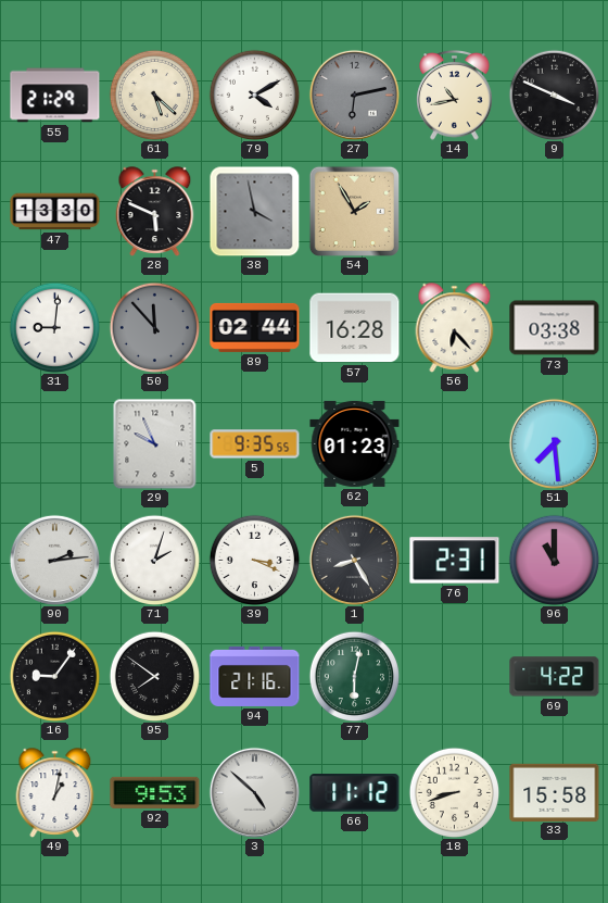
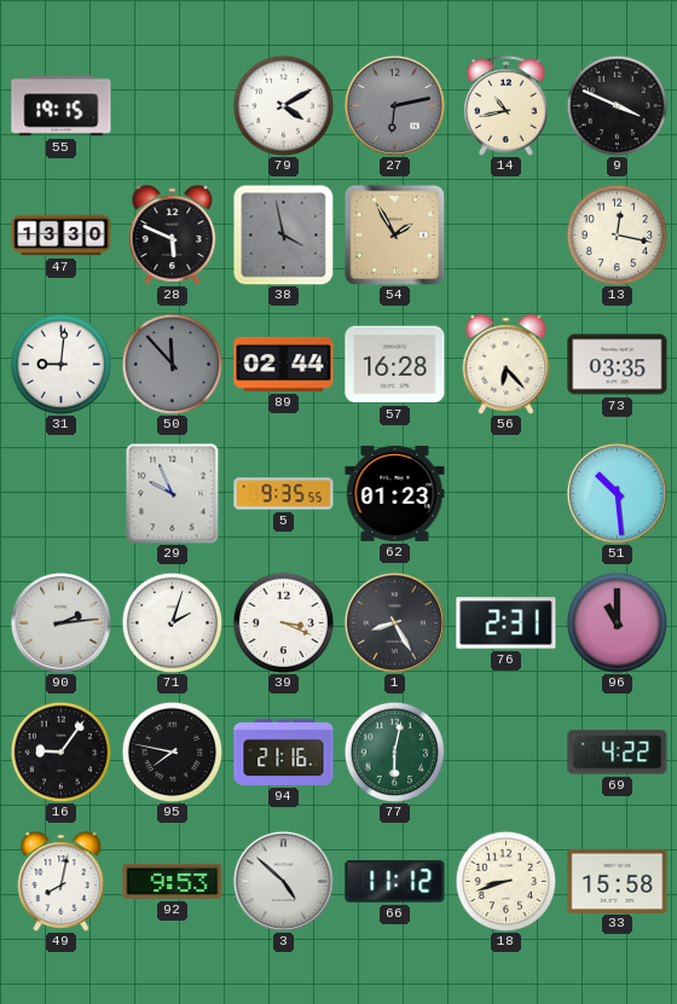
55: 21:29 -> 19:15 (62, 106)
61: 5:22 -> none (154, 95)
13: none -> 12:17 (617, 234)
73: 03:38 -> 03:35 (618, 365)
51: 7:29 -> 10:29 (617, 493)
95: 7:51 -> 7:47 (172, 751)
49: 1:02 -> 8:02 (62, 882)
